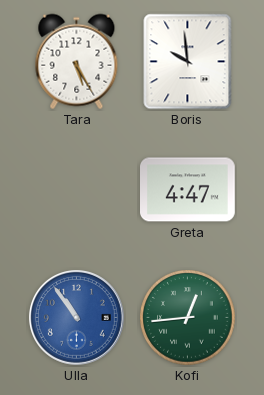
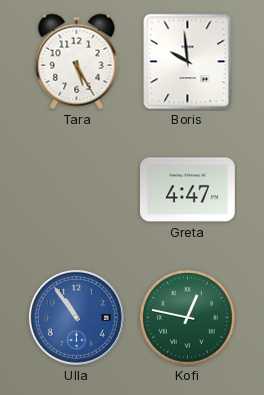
Kofi: 12:44 -> 12:47 (188, 318)
